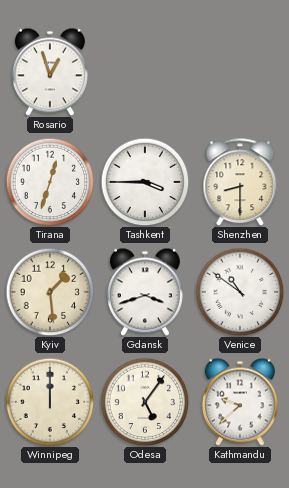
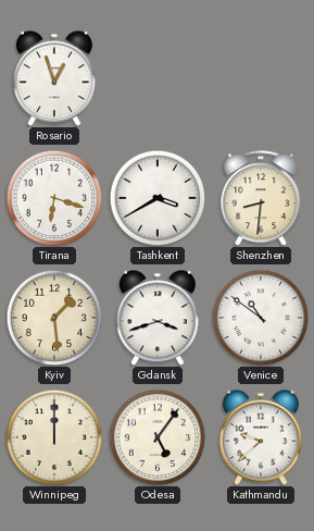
Tirana: 12:33 -> 6:18 (54, 198)
Tashkent: 3:45 -> 3:40 (158, 198)
Shenzhen: 8:30 -> 8:31 (261, 198)
